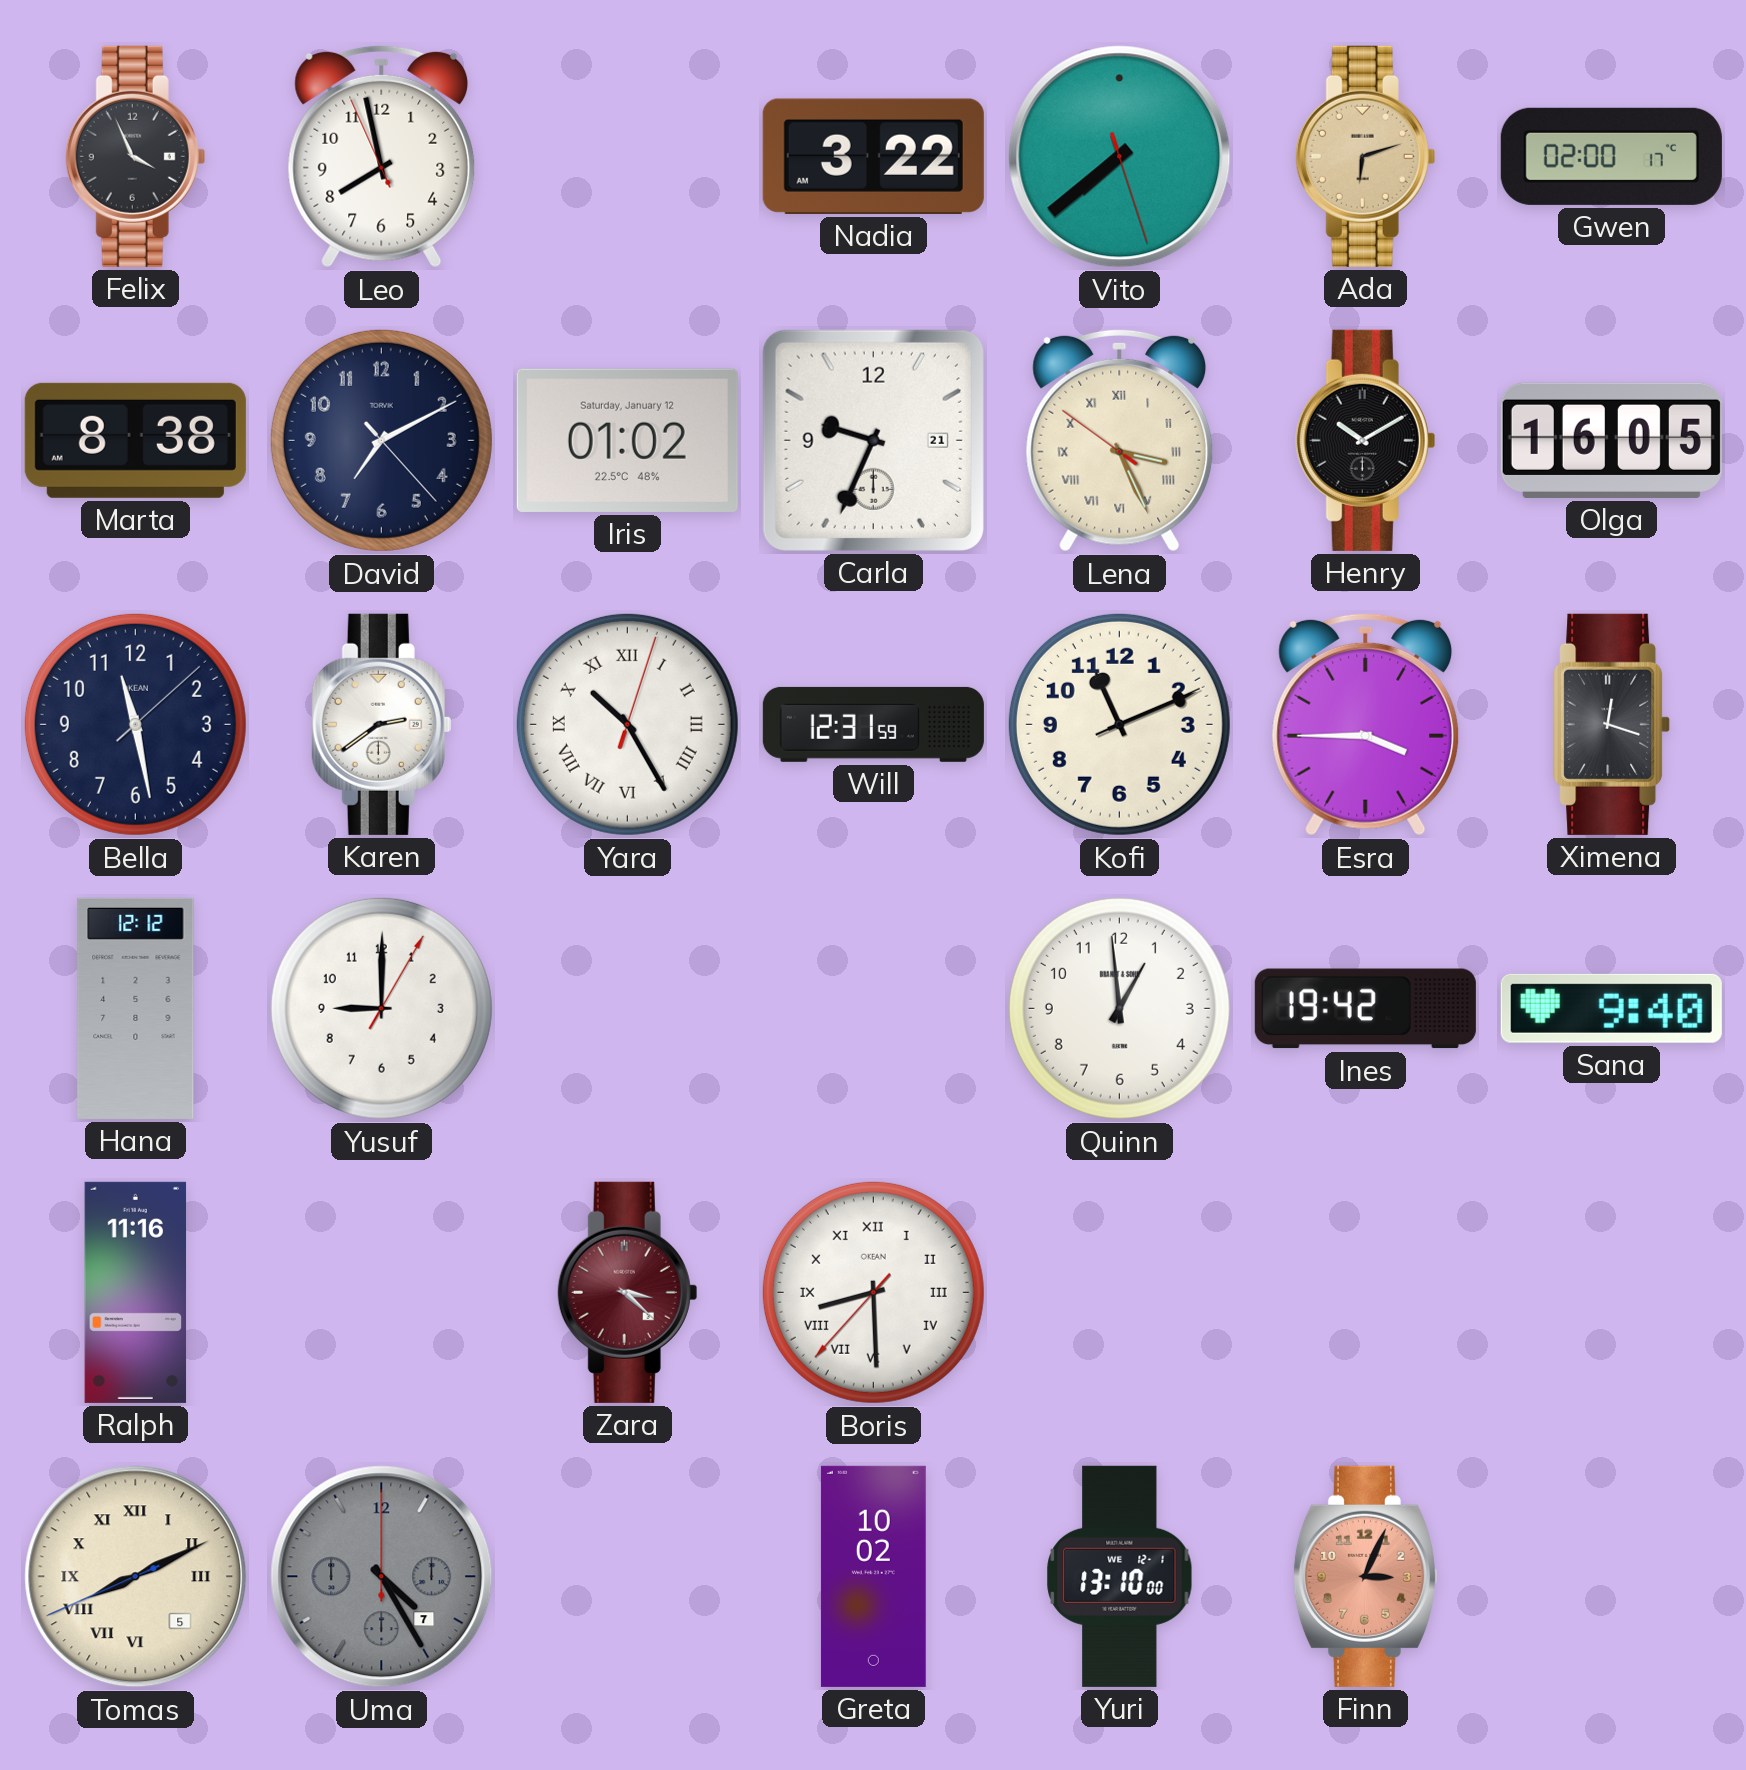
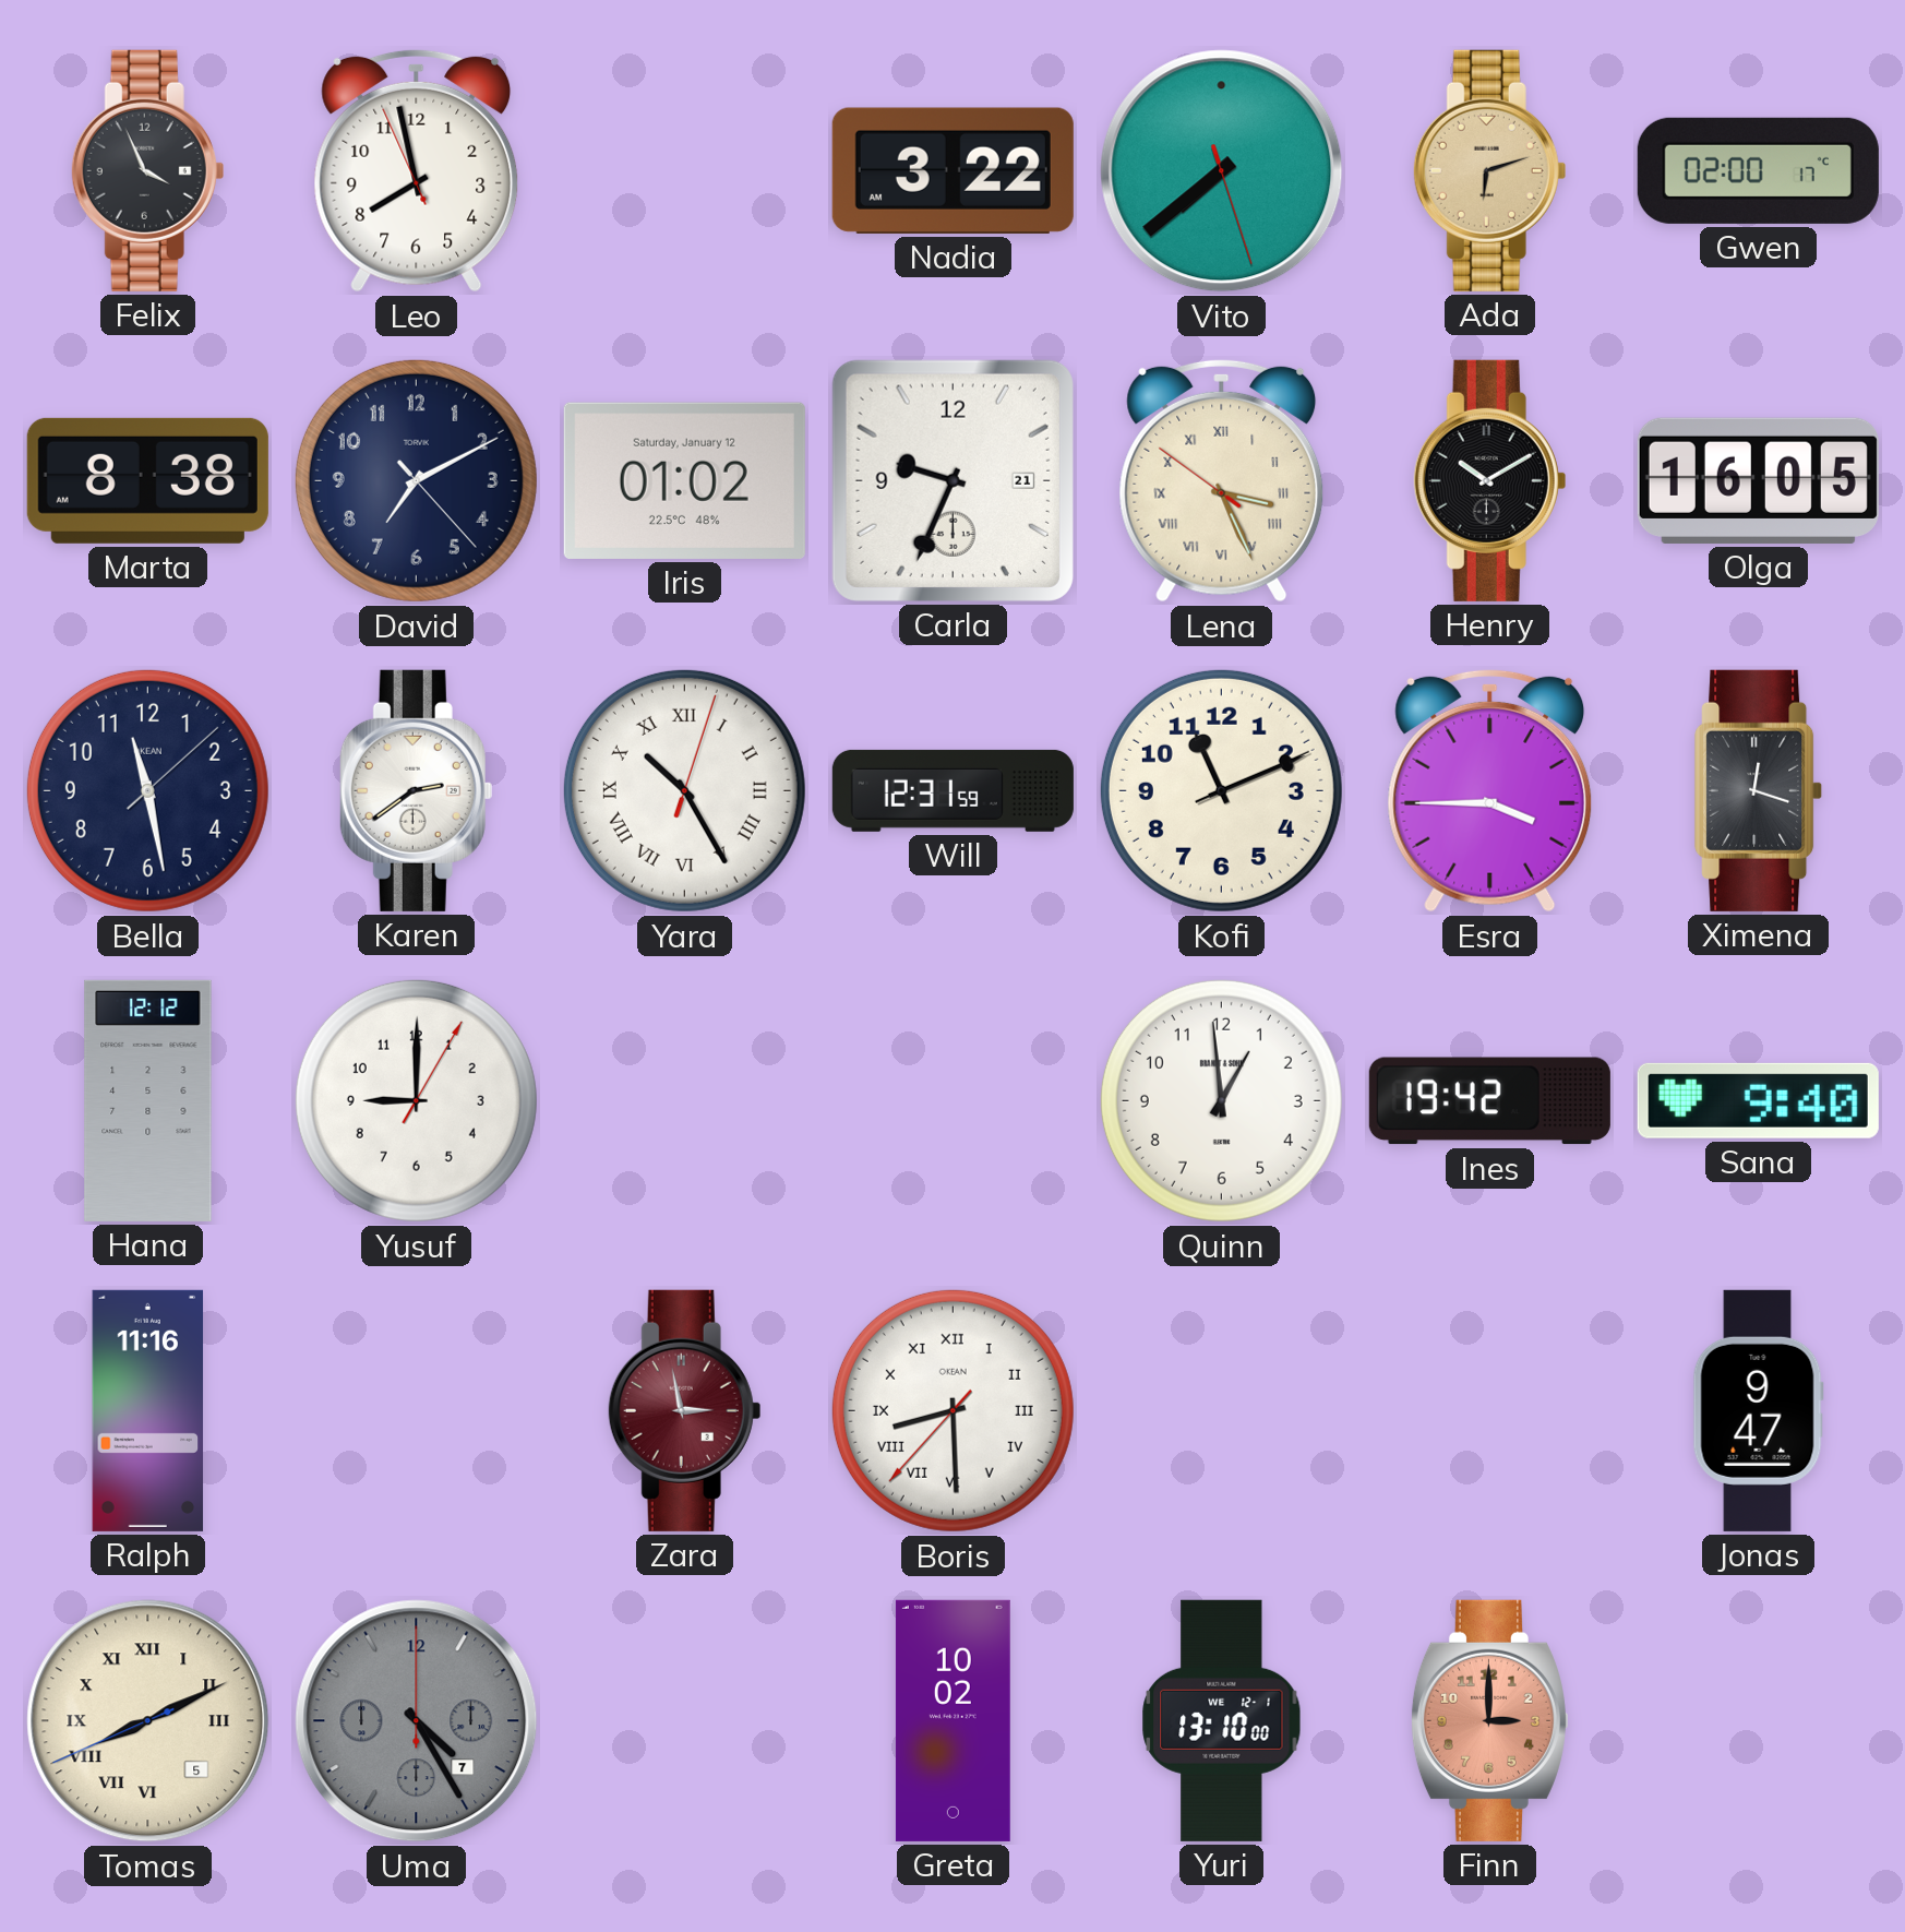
Zara: 3:22 -> 2:58 (685, 1410)
Jonas: none -> 9:47 (1758, 1410)
Finn: 3:04 -> 3:00 (1489, 1720)
